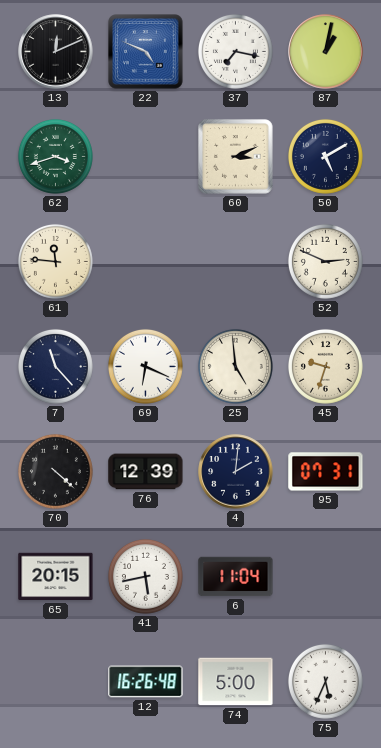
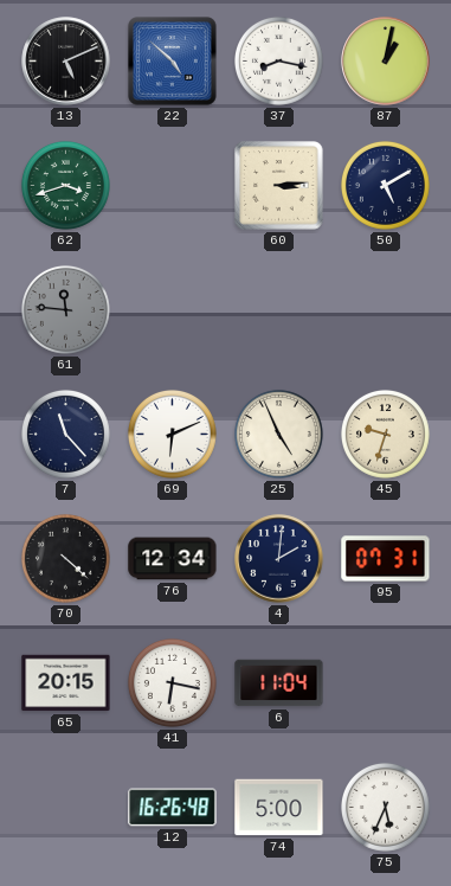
13: 12:11 -> 5:11 (66, 62)
22: 4:49 -> 4:52 (173, 62)
37: 7:17 -> 8:17 (278, 60)
60: 3:11 -> 3:14 (279, 186)
61 dial: cream -> grey (65, 309)
52: 2:49 -> none (325, 261)
69: 6:19 -> 6:11 (172, 434)
25: 4:59 -> 4:56 (278, 434)
76: 12:39 -> 12:34 (173, 559)
41: 5:43 -> 6:17 (172, 682)
